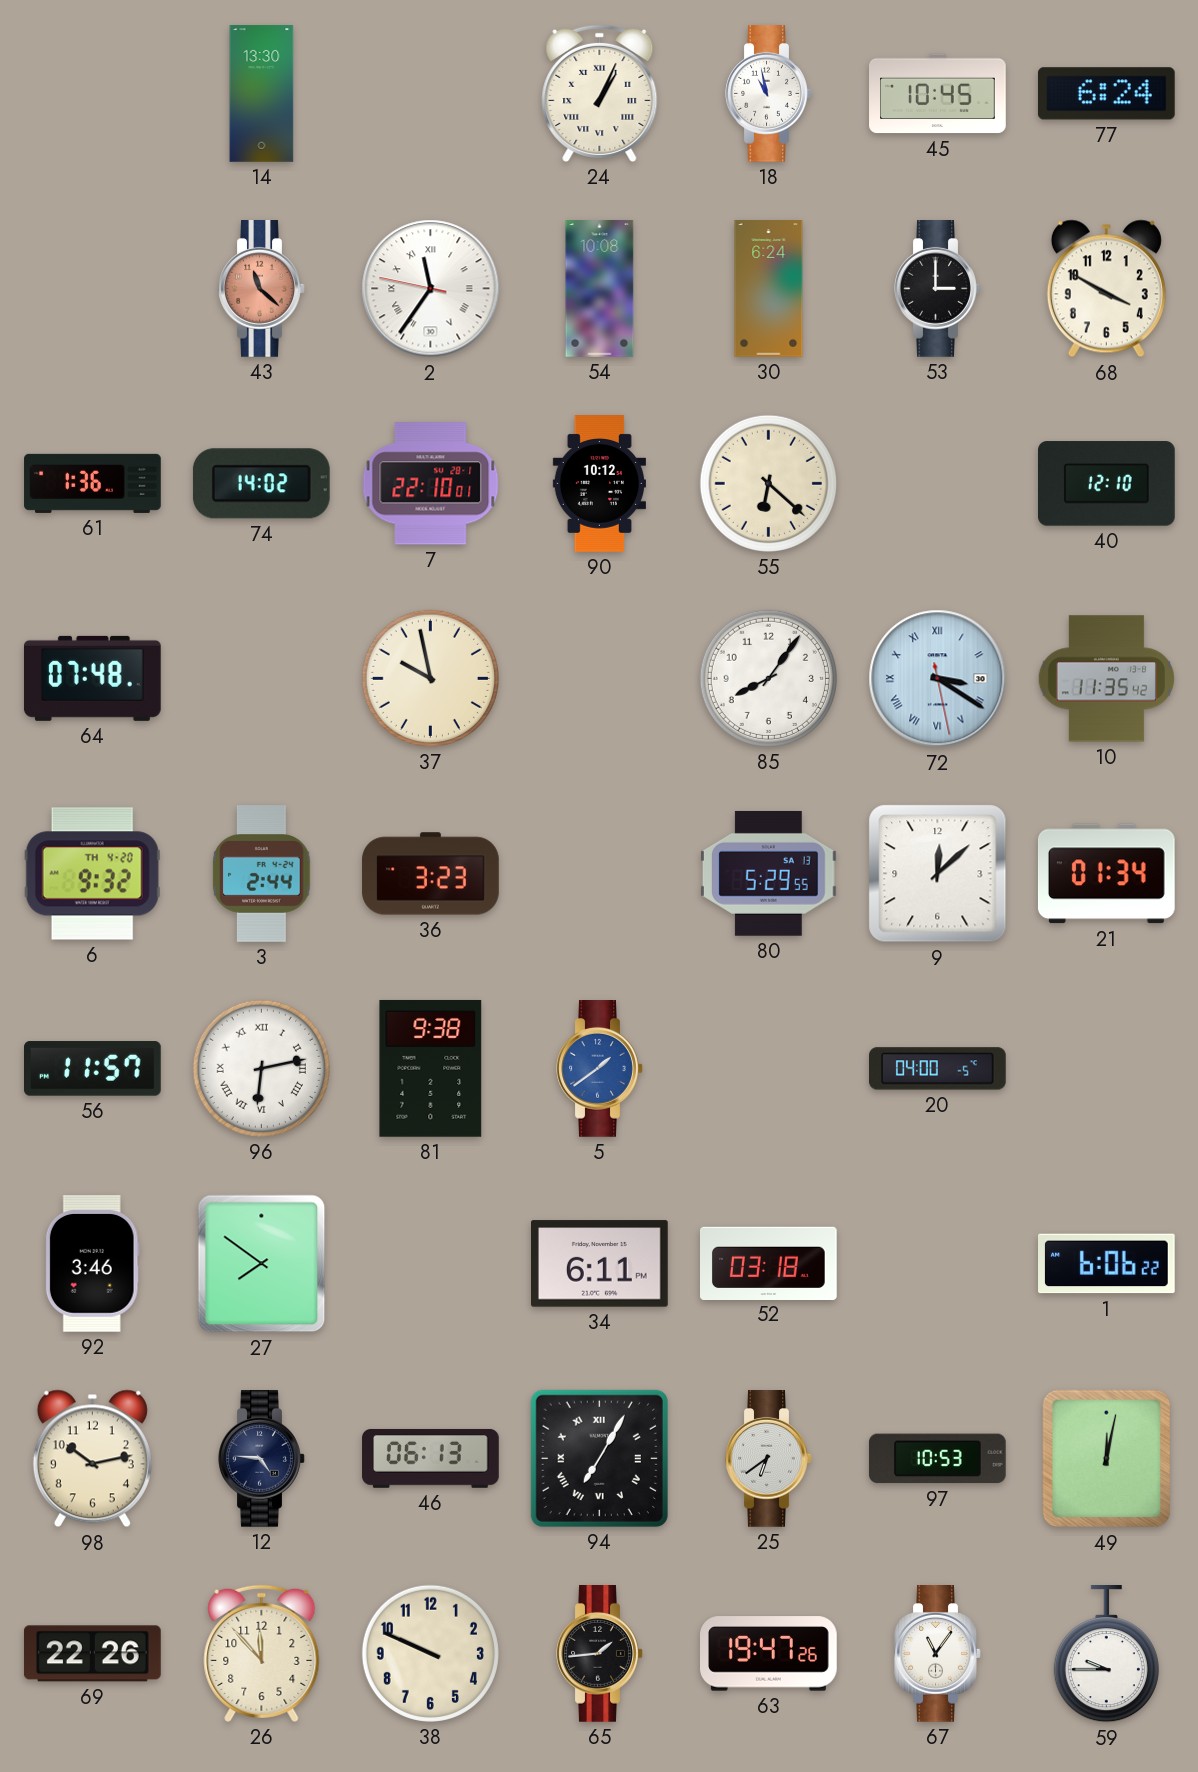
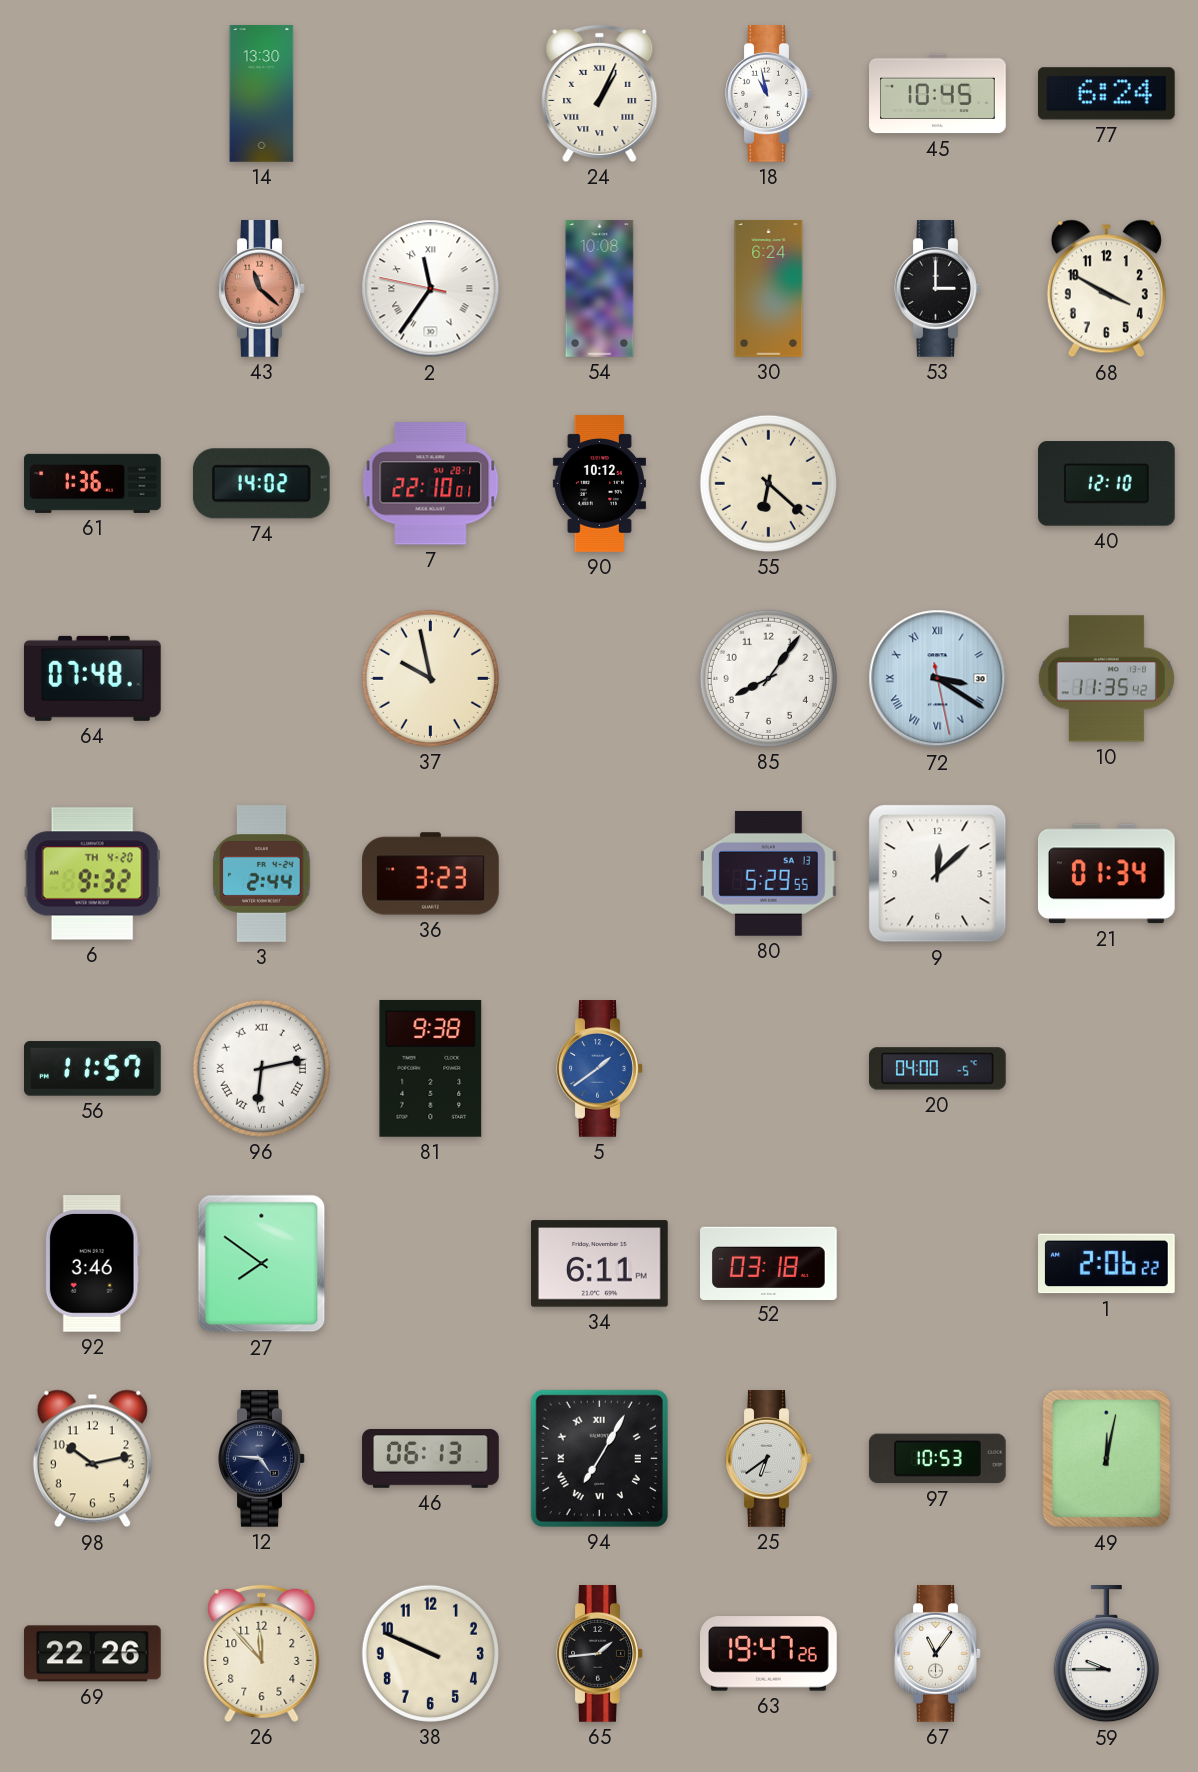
1: 6:06 -> 2:06 (1107, 1264)
